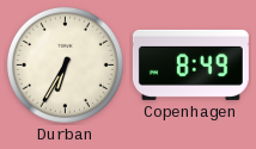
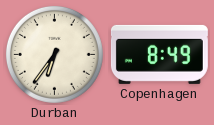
Durban: 6:35 -> 6:36 (54, 54)
